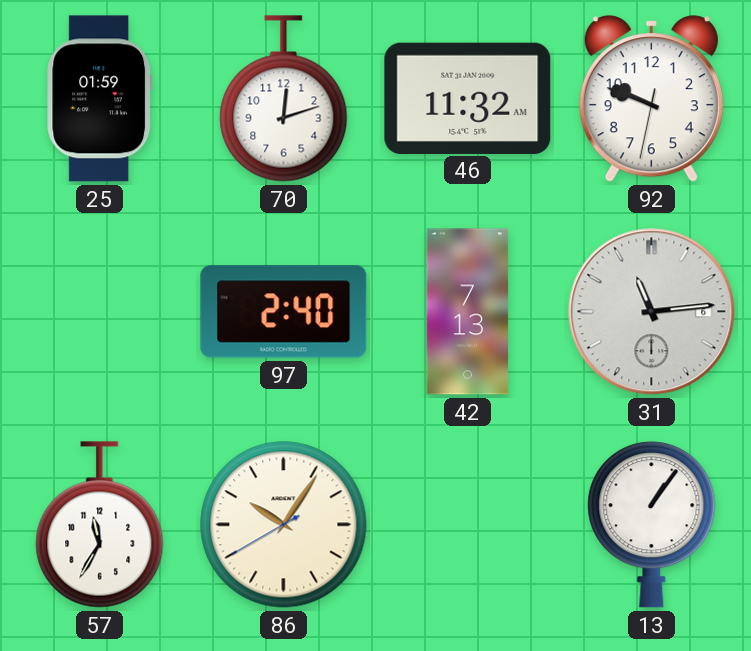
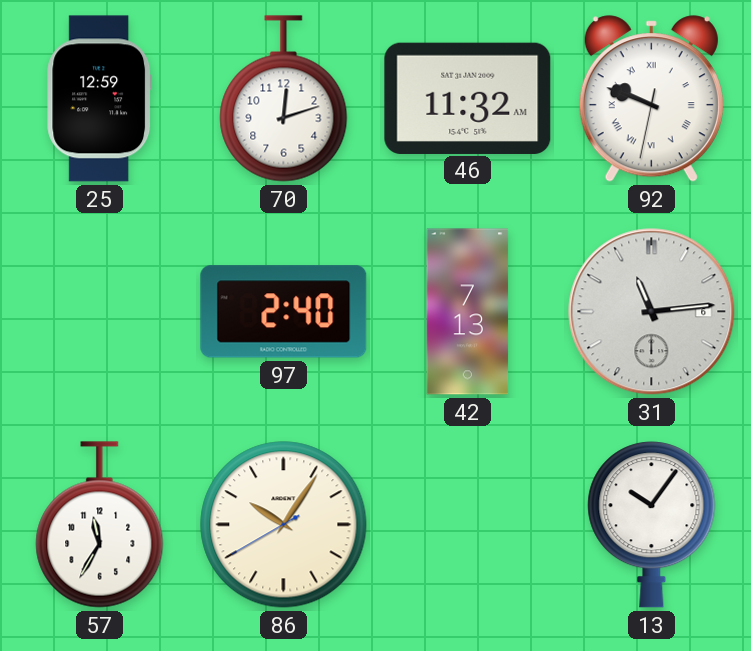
25: 01:59 -> 12:59 (100, 99)
92 numerals: Arabic -> Roman (651, 99)
13: 1:06 -> 10:06 (652, 525)
